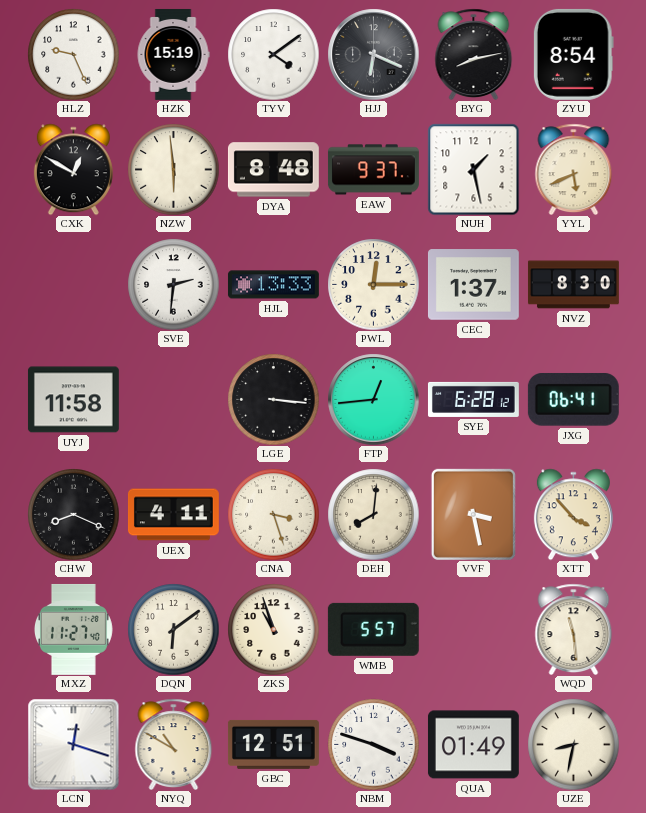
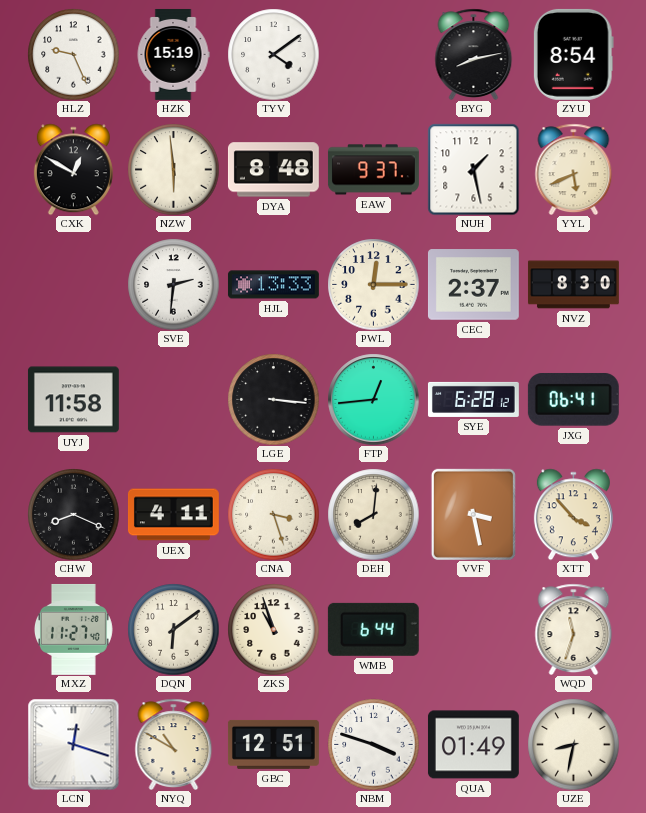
HJJ: 6:19 -> none (373, 54)
CEC: 1:37 -> 2:37 (473, 285)
WMB: 5:57 -> 6:44 (373, 629)
WQD: 11:29 -> 11:33 (574, 629)
